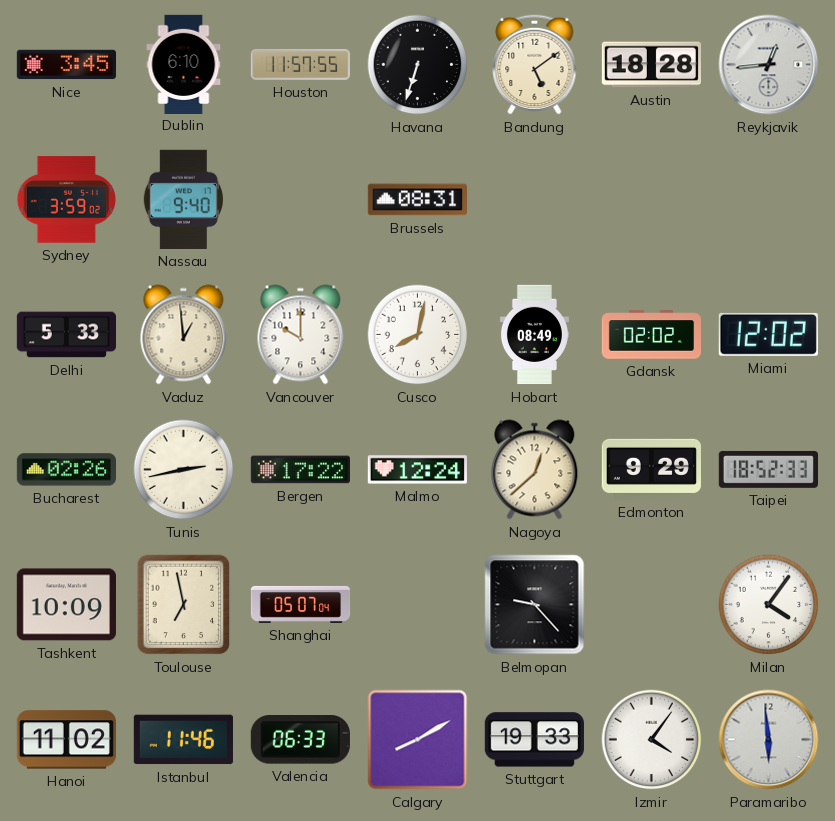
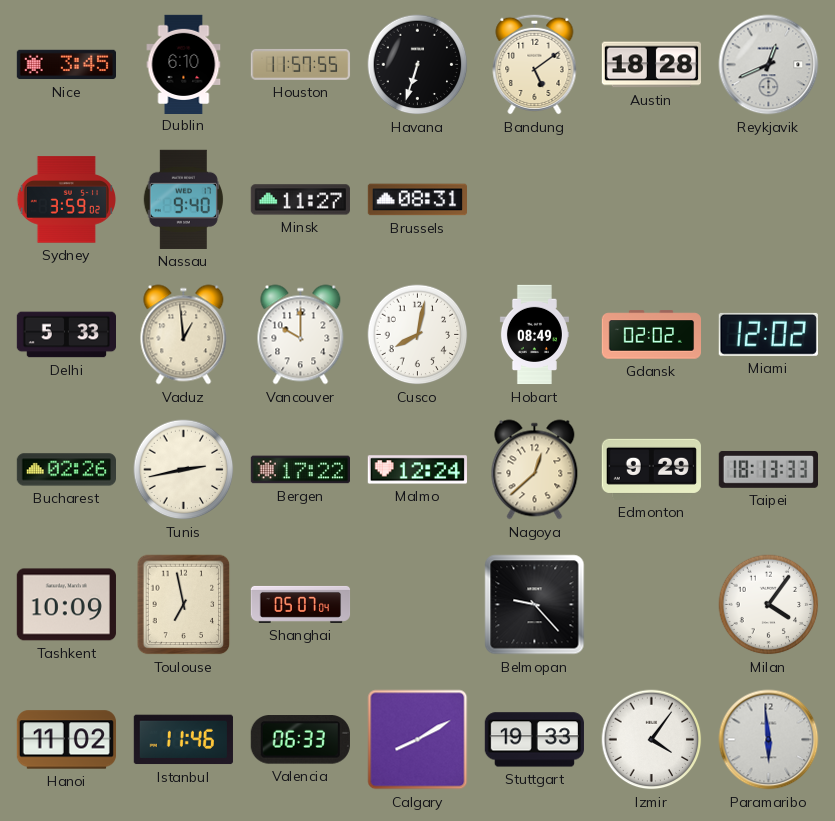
Reykjavik: 12:44 -> 12:41 (769, 65)
Minsk: none -> 11:27 (300, 200)
Taipei: 18:52 -> 18:13 (768, 470)
